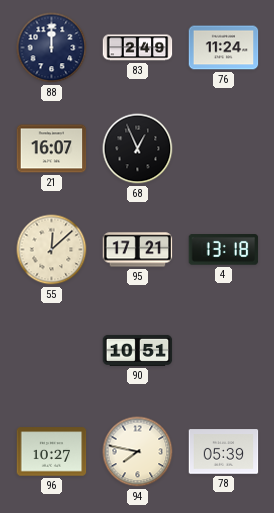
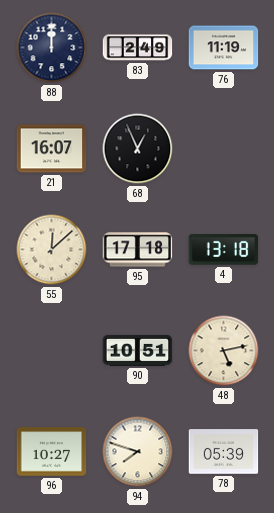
76: 11:24 -> 11:19 (224, 48)
95: 17:21 -> 17:18 (138, 250)
48: none -> 5:13 (224, 351)
94: 7:47 -> 7:48 (138, 452)
